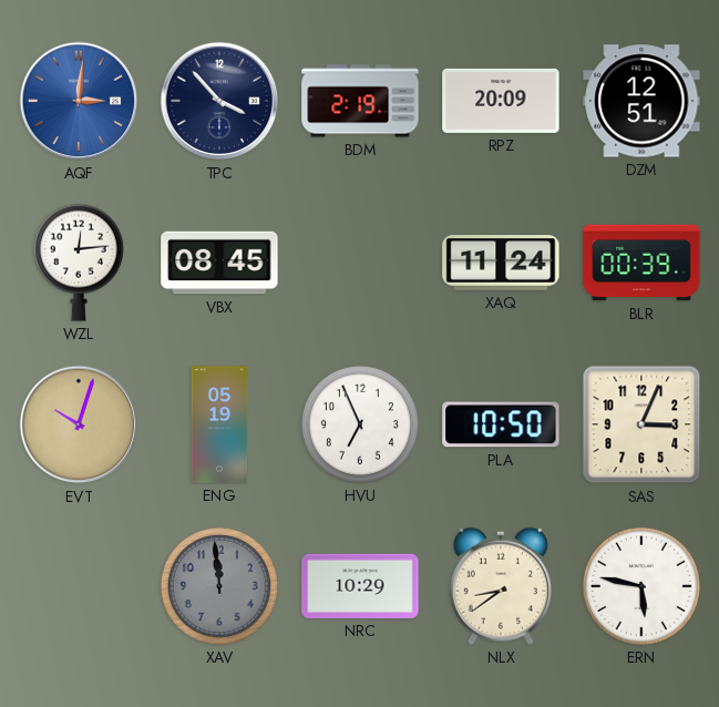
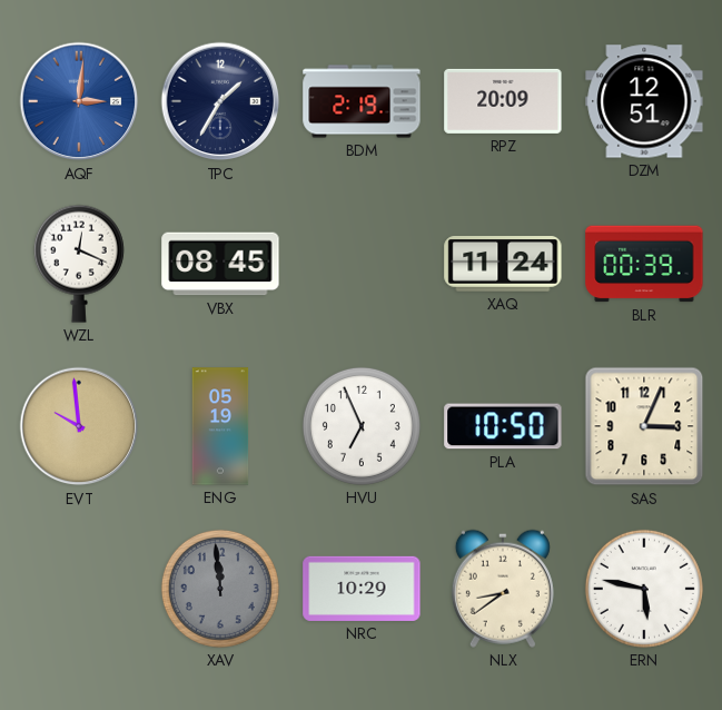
TPC: 3:53 -> 1:35 (220, 101)
WZL: 12:14 -> 12:19 (79, 264)
EVT: 10:03 -> 9:59 (79, 426)
